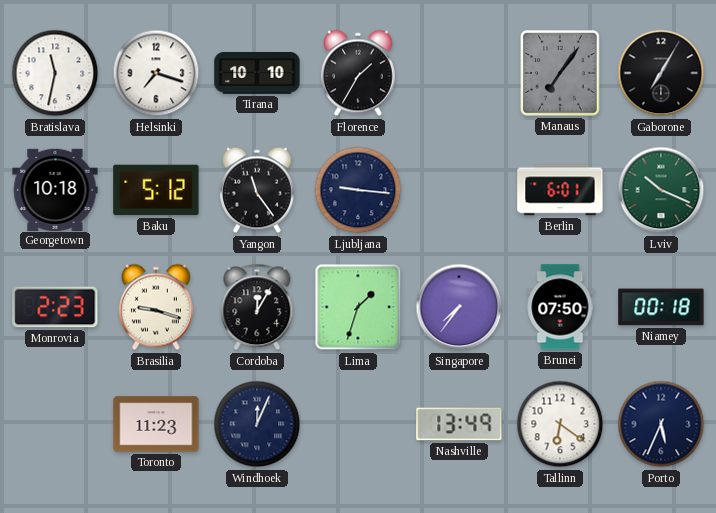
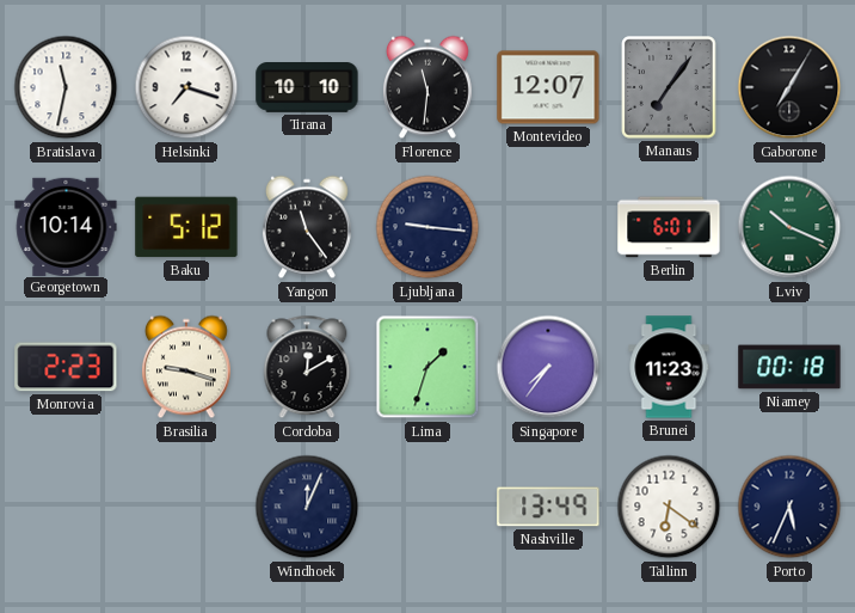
Florence: 1:35 -> 11:31 (427, 87)
Montevideo: none -> 12:07 (548, 87)
Georgetown: 10:18 -> 10:14 (66, 226)
Cordoba: 12:05 -> 12:10 (307, 367)
Brunei: 07:50 -> 11:23 (669, 367)
Toronto: 11:23 -> none (156, 424)
